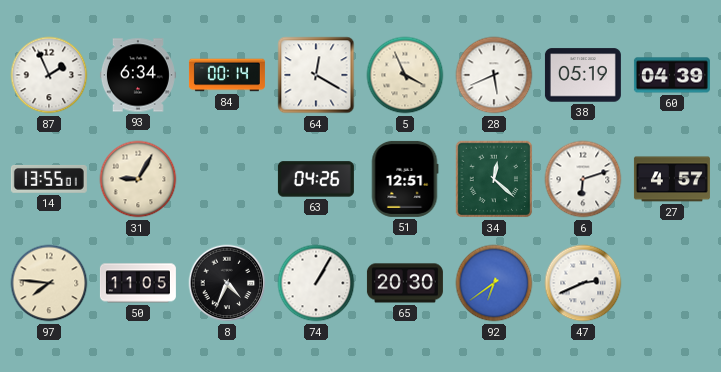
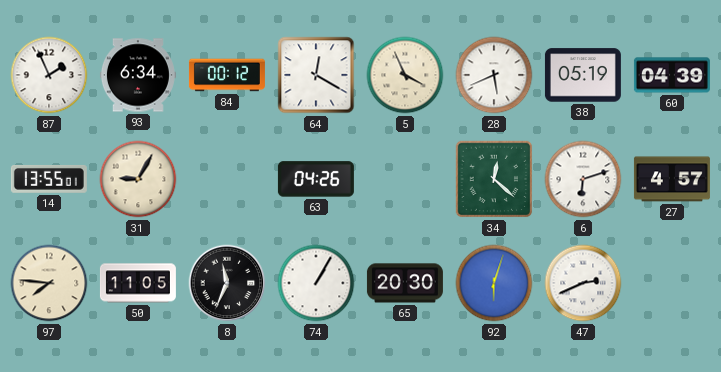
84: 00:14 -> 00:12 (227, 75)
51: 12:51 -> none (405, 179)
8: 4:34 -> 11:34 (227, 283)
92: 6:39 -> 6:03 (494, 283)
